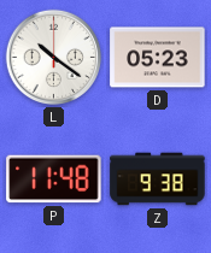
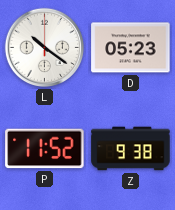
P: 11:48 -> 11:52 (45, 149)
